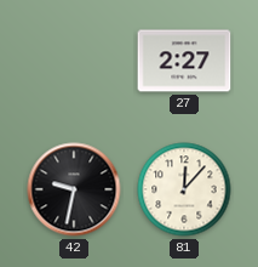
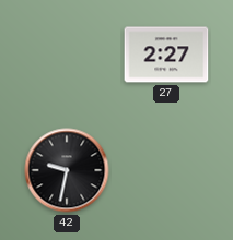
81: 12:07 -> none (184, 189)
